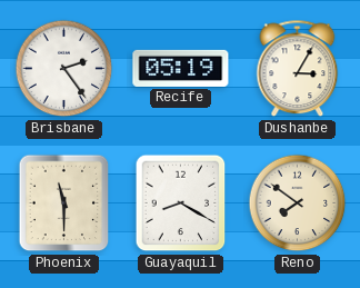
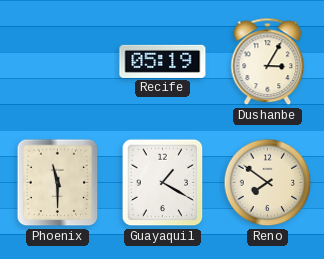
Brisbane: 2:24 -> none (64, 69)
Guayaquil: 8:20 -> 1:20 (163, 183)
